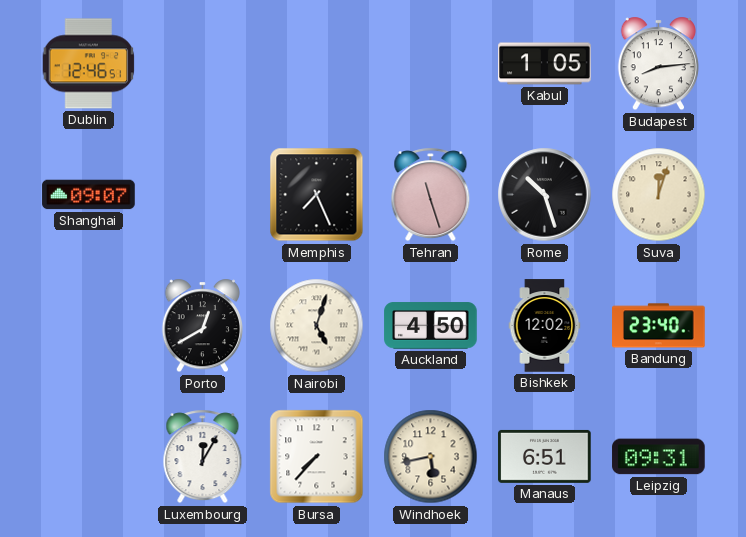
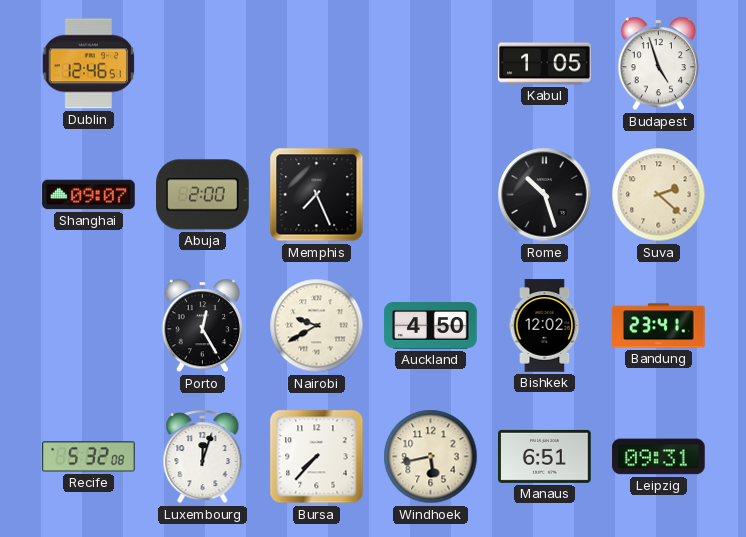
Budapest: 8:14 -> 4:57 (658, 64)
Abuja: none -> 2:00 (203, 195)
Tehran: 11:27 -> none (431, 195)
Suva: 12:03 -> 2:22 (659, 195)
Porto: 12:40 -> 12:25 (202, 326)
Nairobi: 5:03 -> 9:40 (317, 326)
Bandung: 23:40 -> 23:41 (659, 326)
Recife: none -> 5:32 (89, 457)
Luxembourg: 12:05 -> 12:03 (203, 457)
